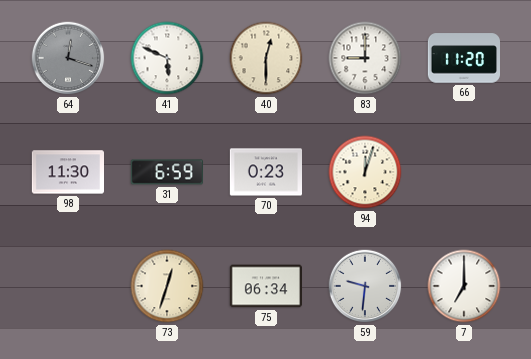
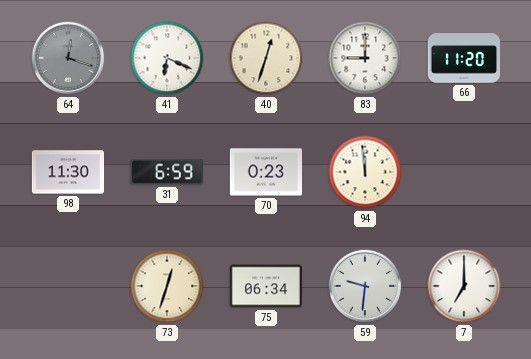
41: 5:49 -> 6:19 (167, 58)
40: 12:30 -> 12:33 (266, 58)
94: 12:03 -> 11:59 (365, 172)
